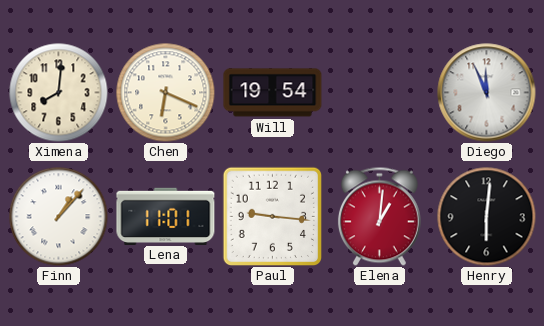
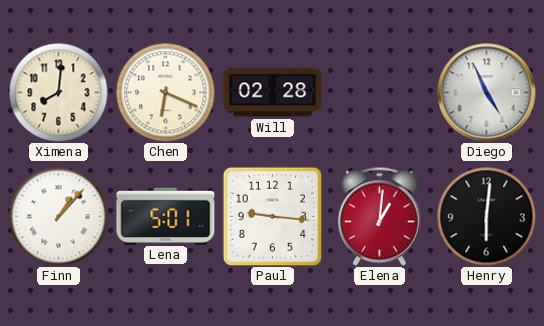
Will: 19:54 -> 02:28 (273, 93)
Diego: 11:56 -> 4:56 (487, 93)
Lena: 11:01 -> 5:01 (166, 216)
